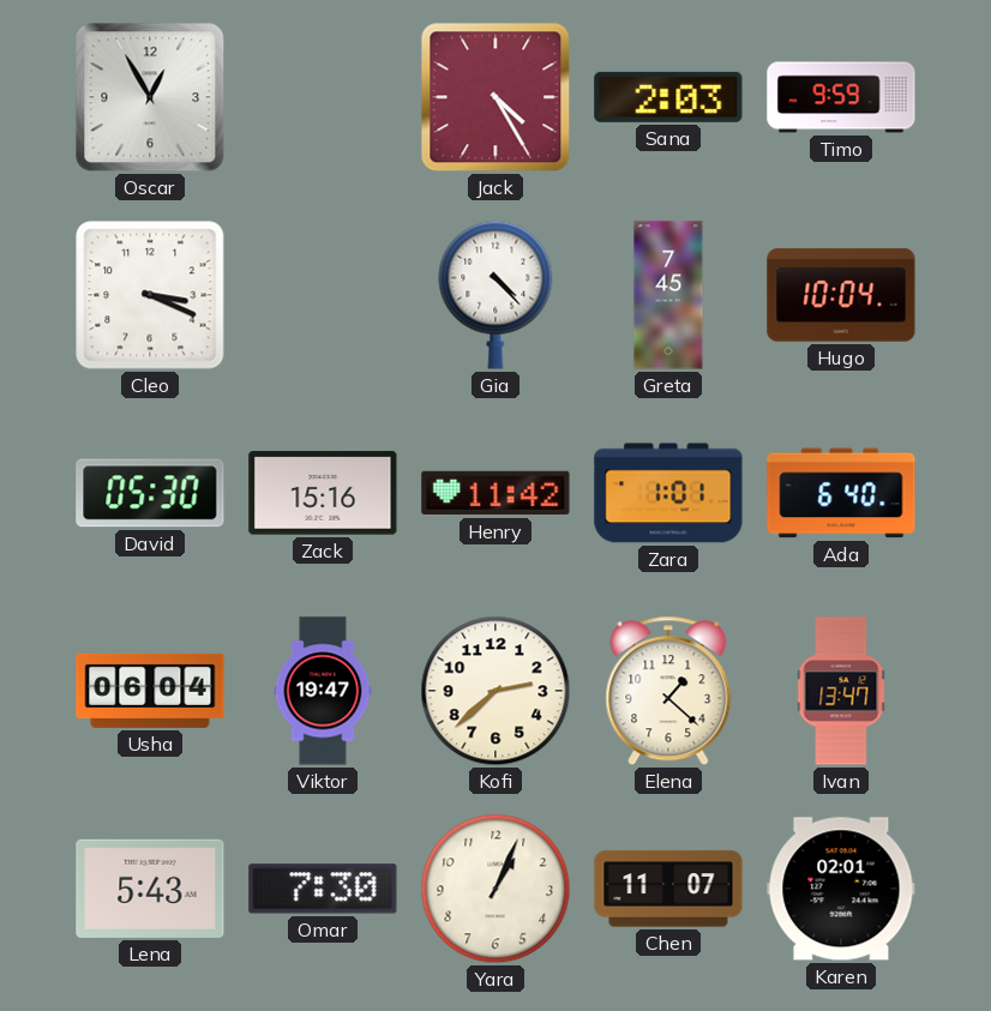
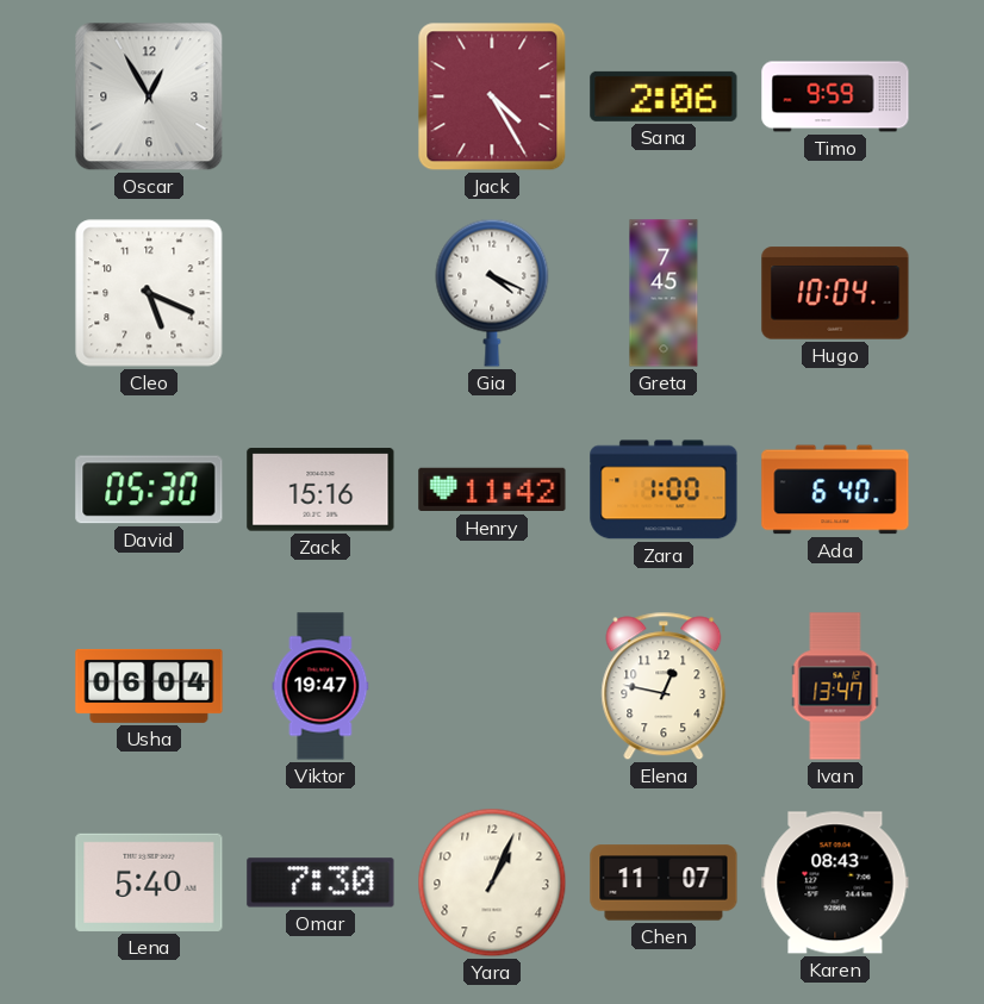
Sana: 2:03 -> 2:06 (664, 96)
Cleo: 3:19 -> 5:19 (149, 293)
Gia: 4:23 -> 4:19 (492, 293)
Zara: 1:01 -> 1:00 (664, 489)
Kofi: 2:38 -> none (495, 691)
Elena: 1:22 -> 12:47 (664, 686)
Lena: 5:43 -> 5:40 (149, 883)
Karen: 02:01 -> 08:43 (835, 883)
